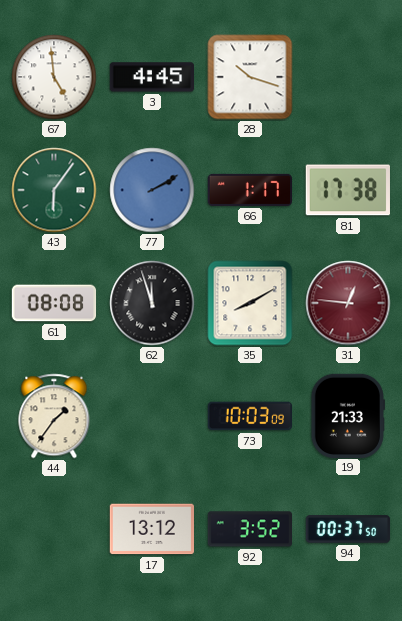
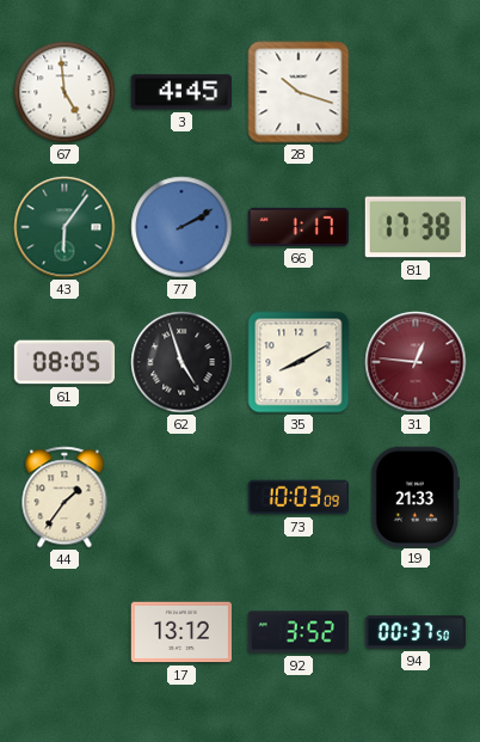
61: 08:08 -> 08:05 (64, 362)
62: 11:57 -> 4:57 (181, 362)
